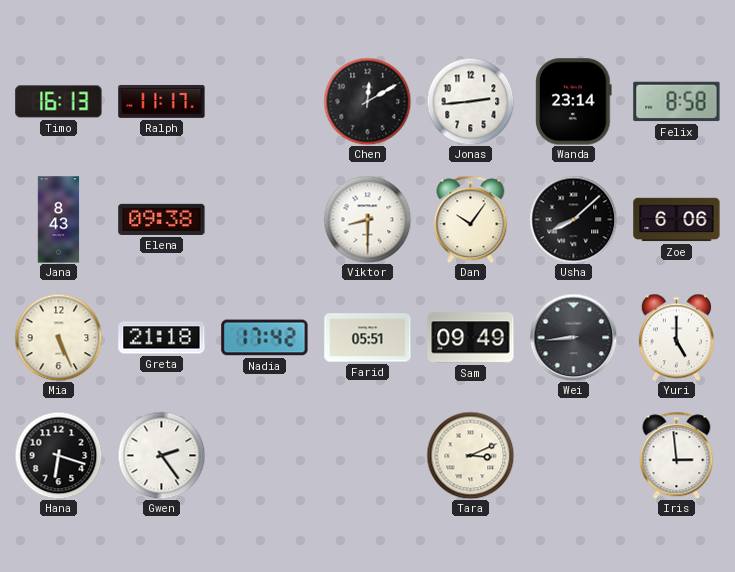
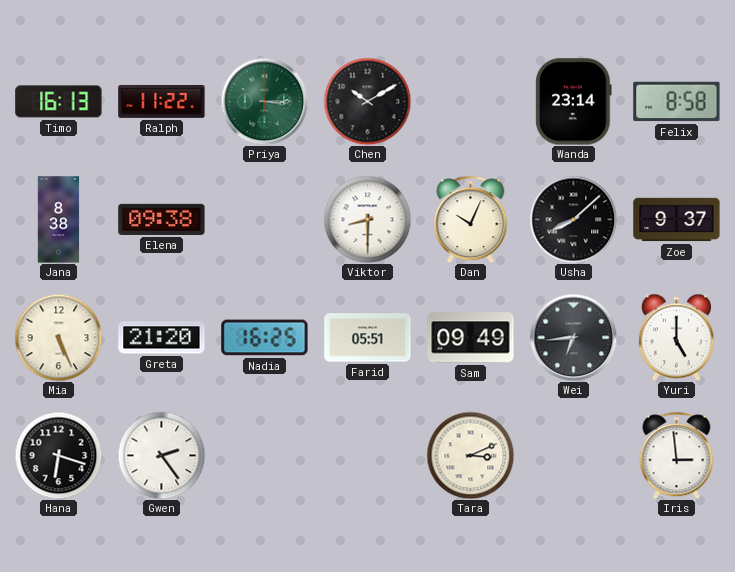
Ralph: 11:17 -> 11:22 (162, 101)
Priya: none -> 3:15 (264, 101)
Chen: 12:10 -> 10:10 (367, 101)
Jonas: 2:44 -> none (470, 101)
Jana: 8:43 -> 8:38 (59, 220)
Dan: 10:06 -> 10:04 (471, 219)
Zoe: 6:06 -> 9:37 (677, 220)
Greta: 21:18 -> 21:20 (162, 338)
Nadia: 17:42 -> 16:25 (265, 338)
Wei: 8:44 -> 6:44 (573, 337)
